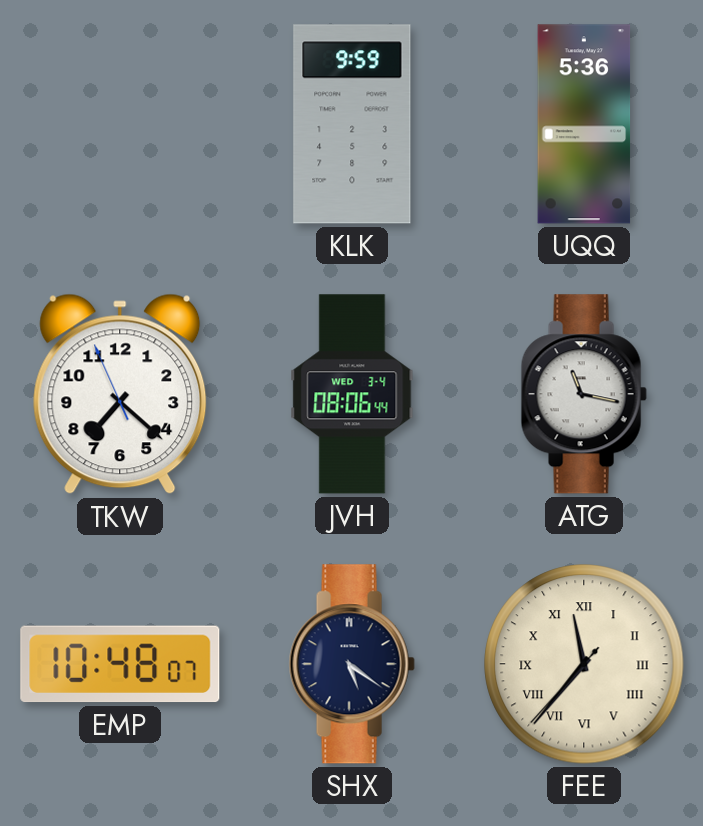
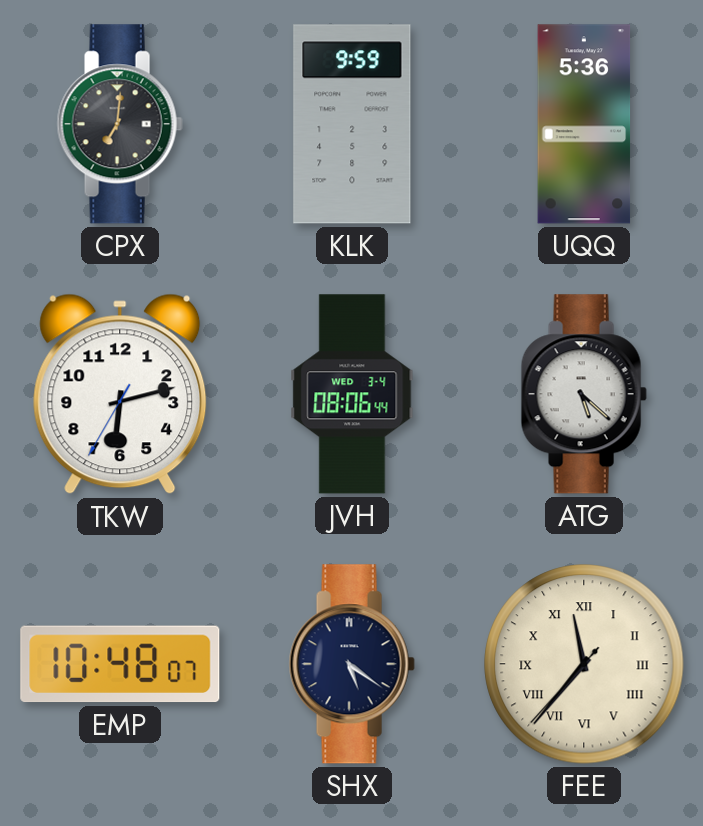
CPX: none -> 7:01 (120, 124)
TKW: 7:21 -> 6:12 (120, 394)
ATG: 11:17 -> 5:22 (584, 394)
